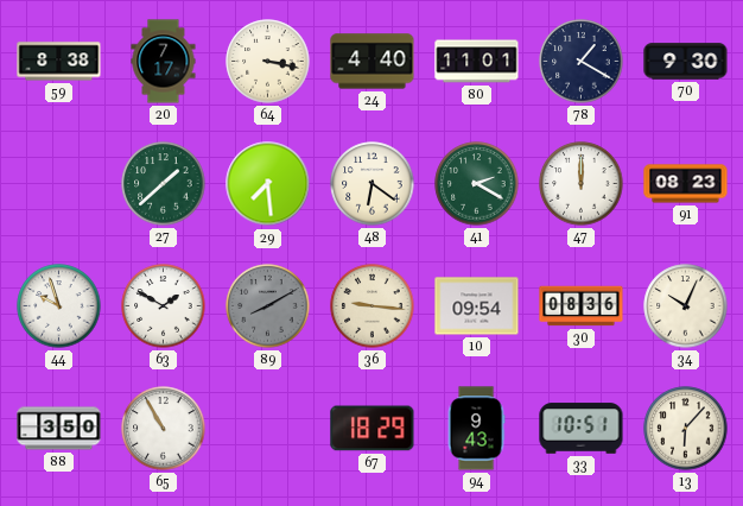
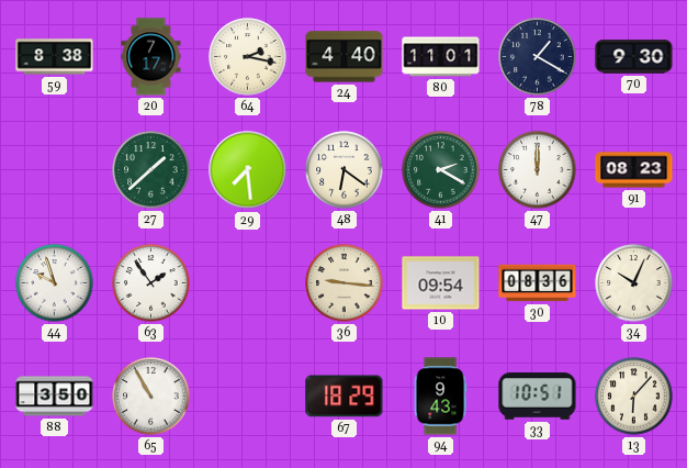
64: 3:17 -> 2:17 (248, 57)
63: 1:50 -> 1:54 (151, 283)
89: 8:10 -> none (268, 306)
